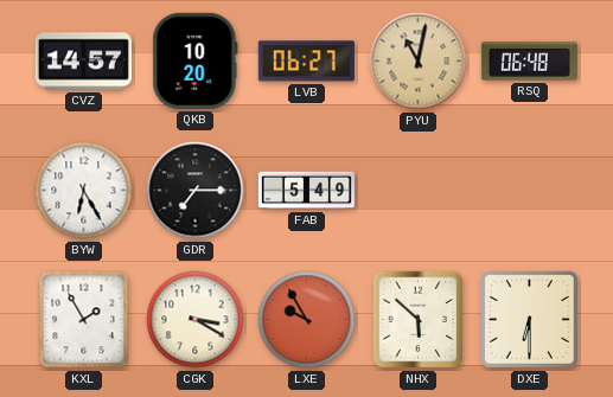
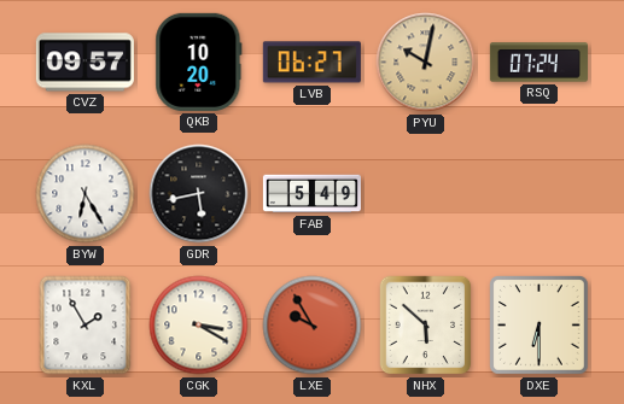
CVZ: 14:57 -> 09:57 (84, 63)
PYU: 11:02 -> 10:02 (426, 63)
RSQ: 06:48 -> 07:24 (538, 63)
GDR: 7:15 -> 5:43 (199, 194)
